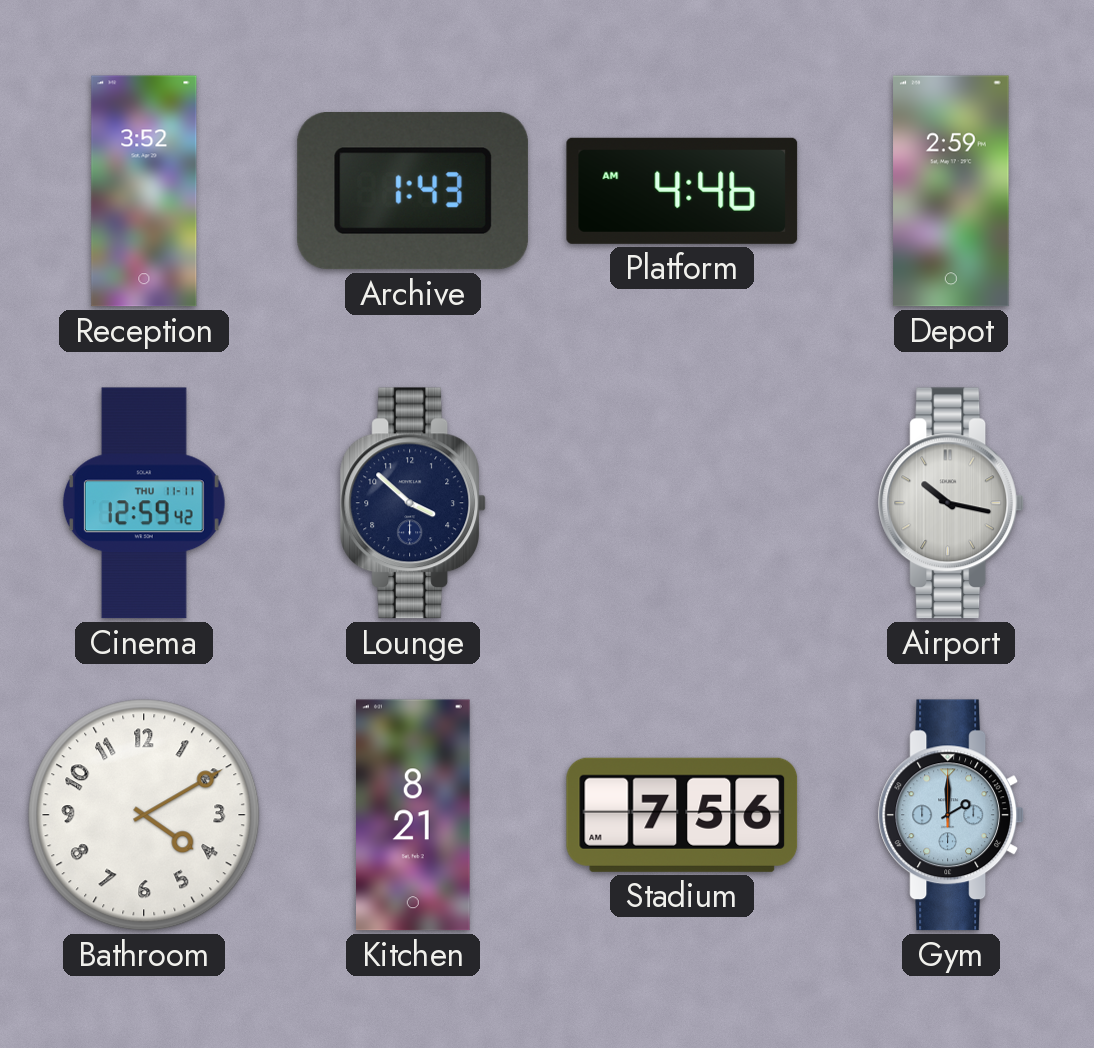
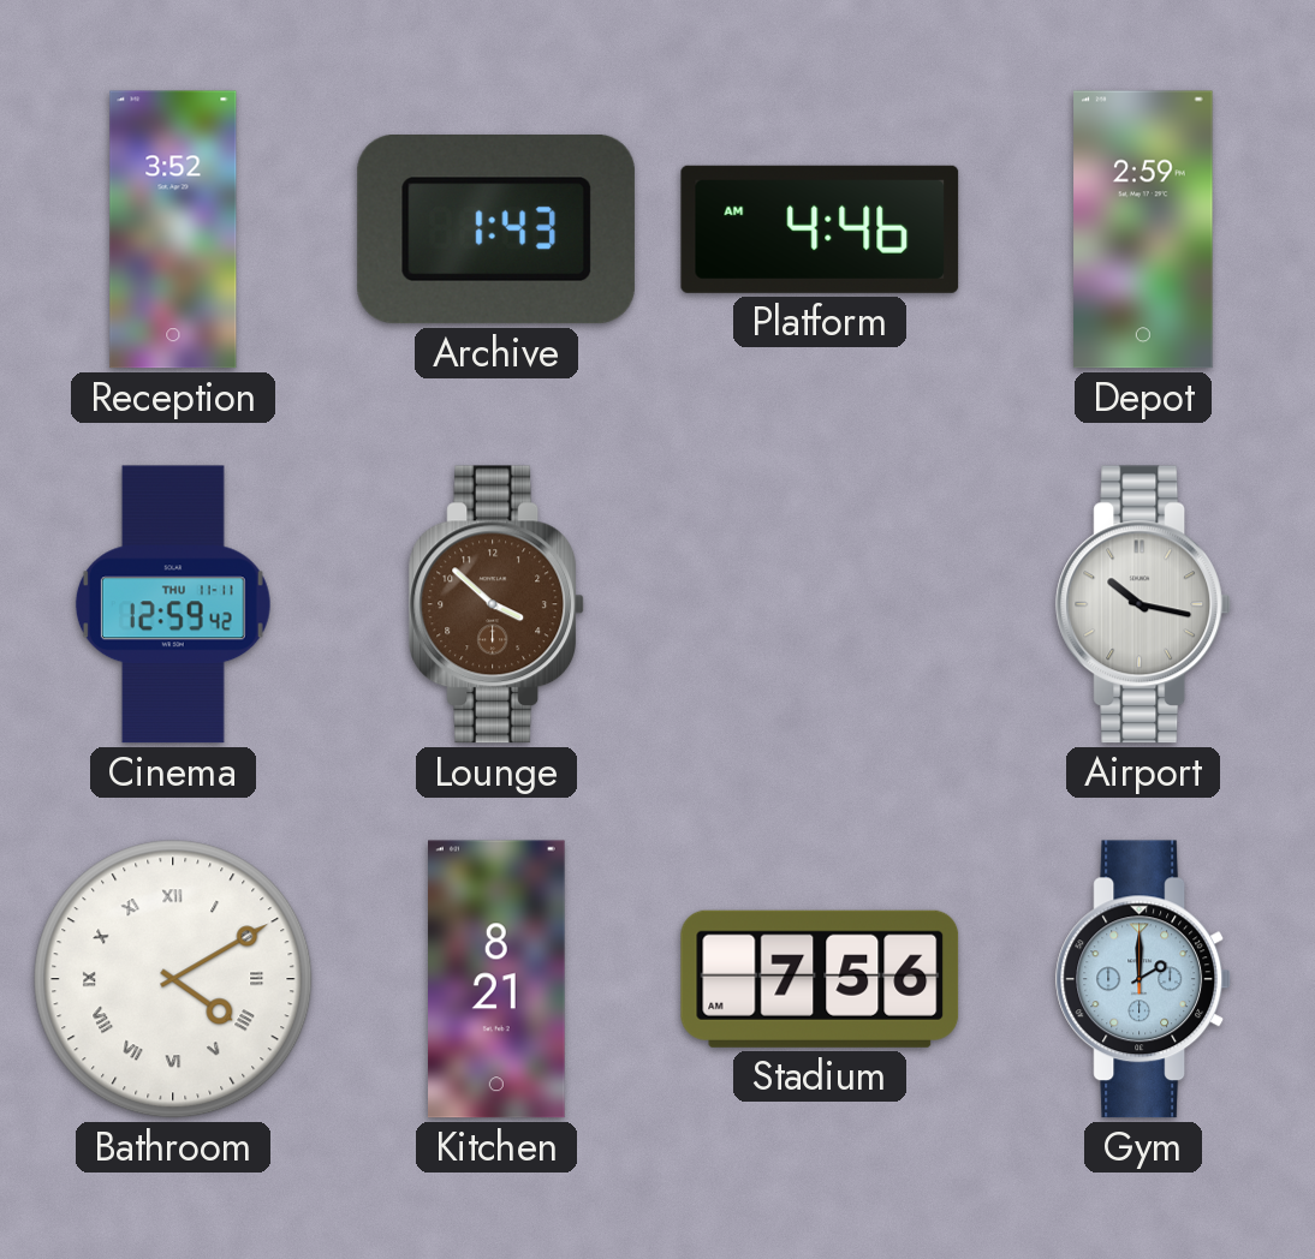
Lounge dial: navy -> brown (496, 604)
Bathroom numerals: Arabic -> Roman (173, 979)
